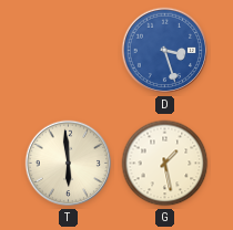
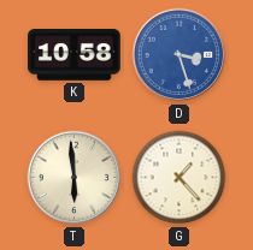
K: none -> 10:58 (75, 55)
G: 1:28 -> 1:23 (180, 178)
